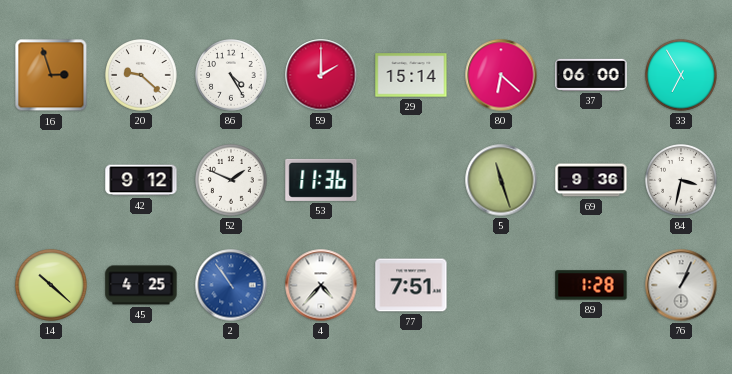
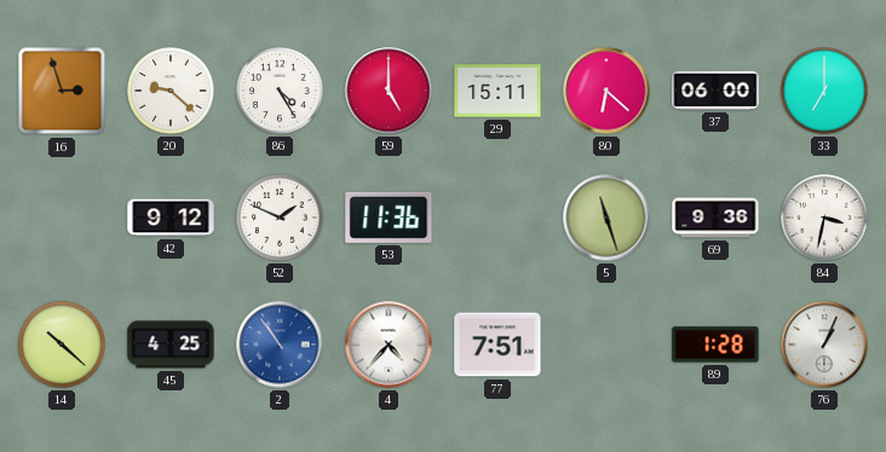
59: 2:00 -> 5:00 (389, 91)
29: 15:14 -> 15:11 (497, 91)
33: 6:55 -> 7:00 (825, 92)
